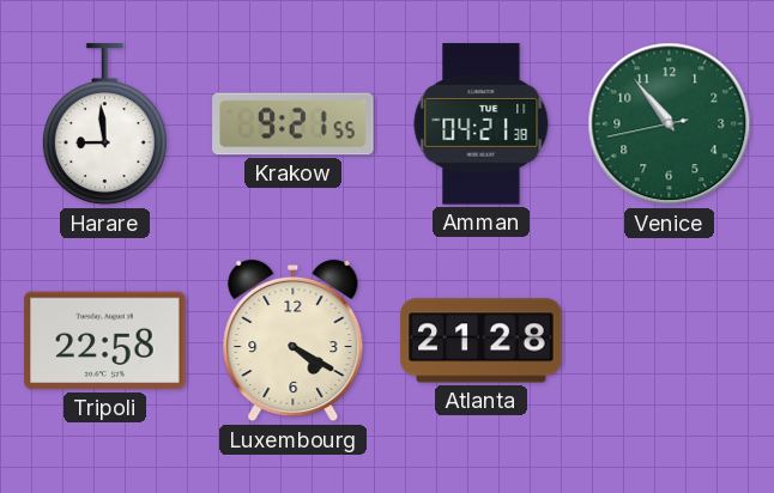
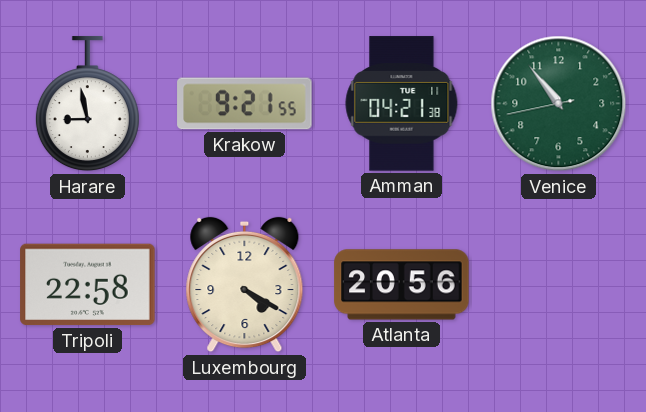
Harare: 8:59 -> 8:58 (87, 104)
Atlanta: 21:28 -> 20:56 (402, 285)
